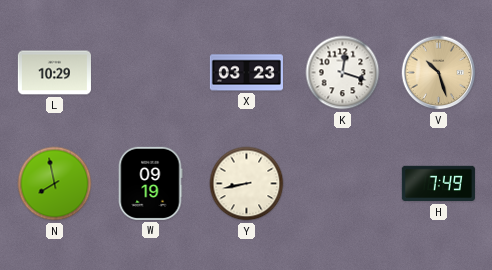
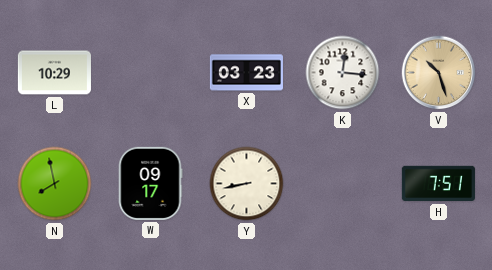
K: 12:18 -> 12:16 (343, 73)
W: 09:19 -> 09:17 (150, 183)
H: 7:49 -> 7:51 (438, 184)
